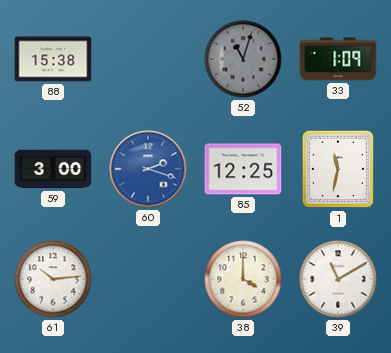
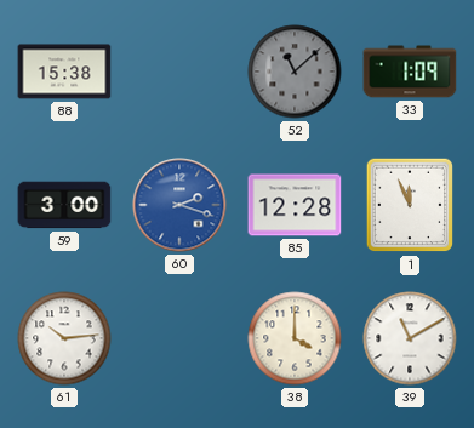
52: 11:03 -> 11:08 (295, 72)
85: 12:25 -> 12:28 (295, 205)
1: 11:32 -> 11:56 (410, 205)
